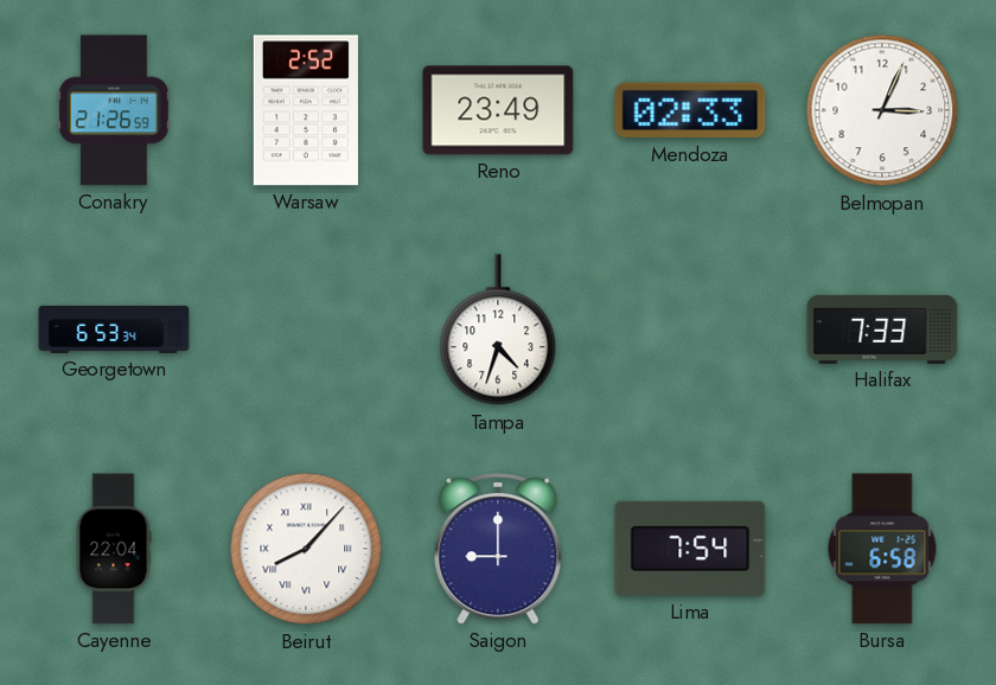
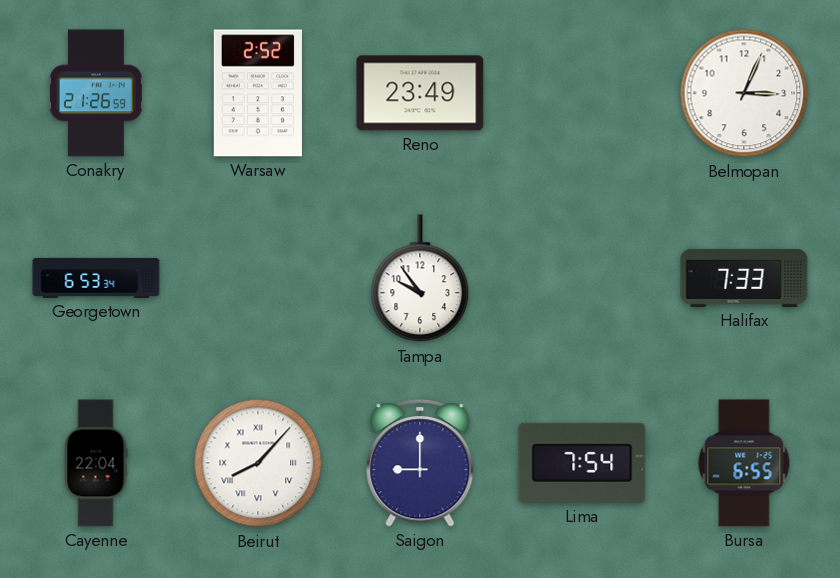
Mendoza: 02:33 -> none (690, 110)
Tampa: 4:33 -> 9:54 (420, 279)
Bursa: 6:58 -> 6:55 (744, 463)
